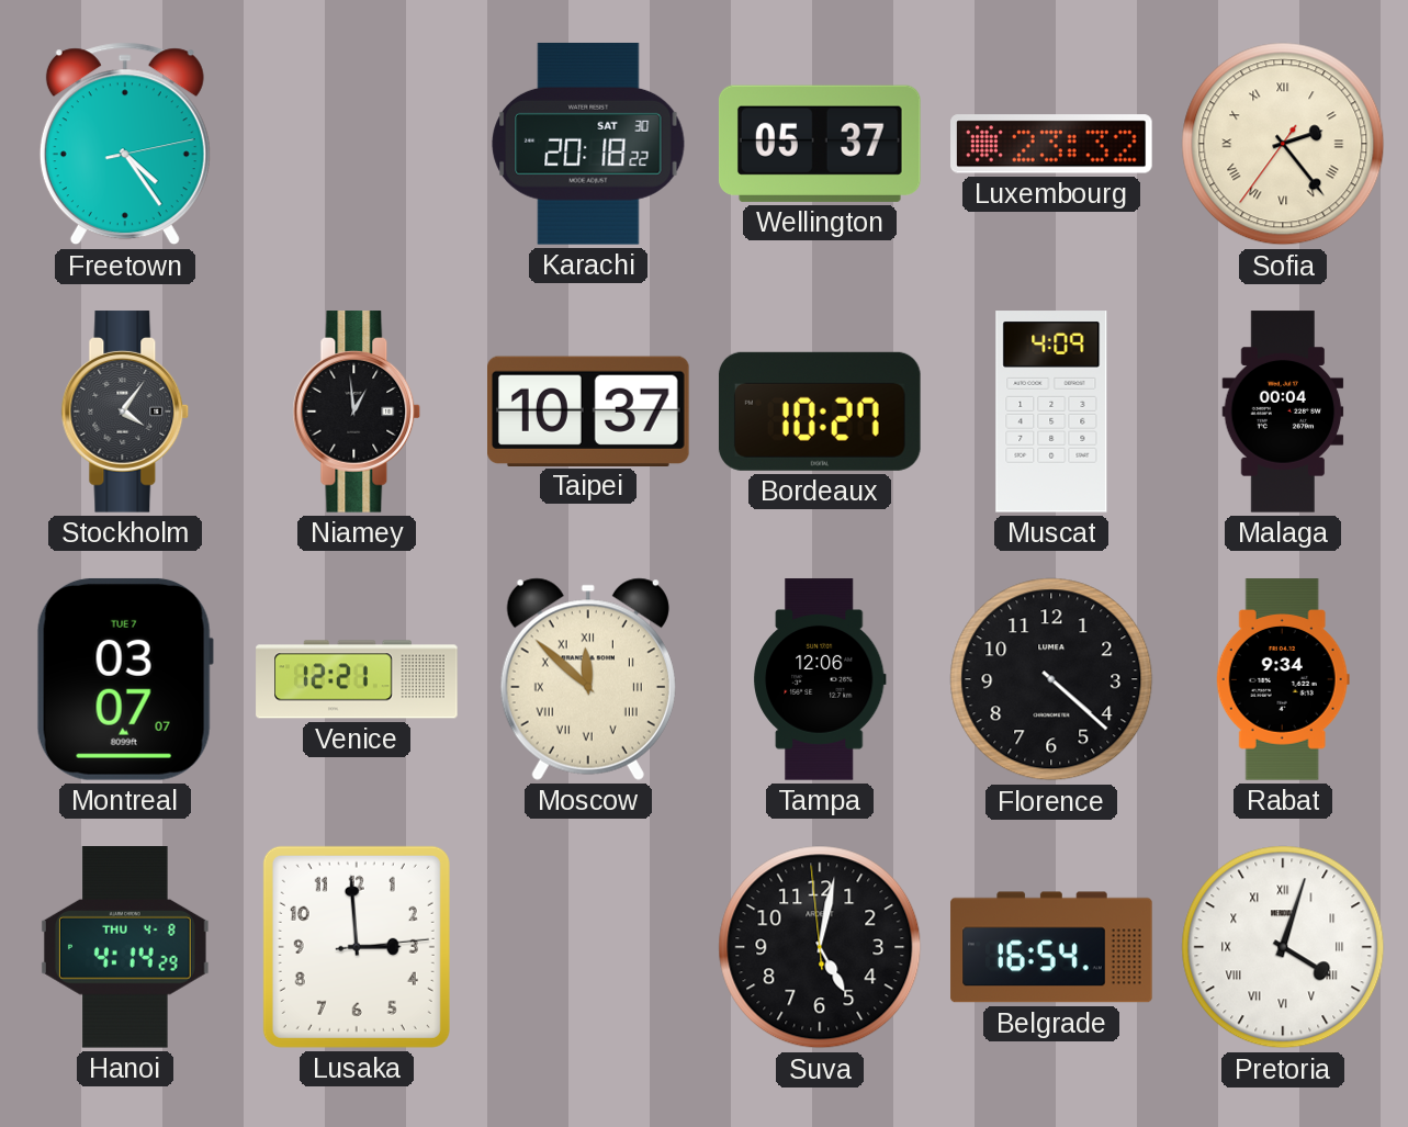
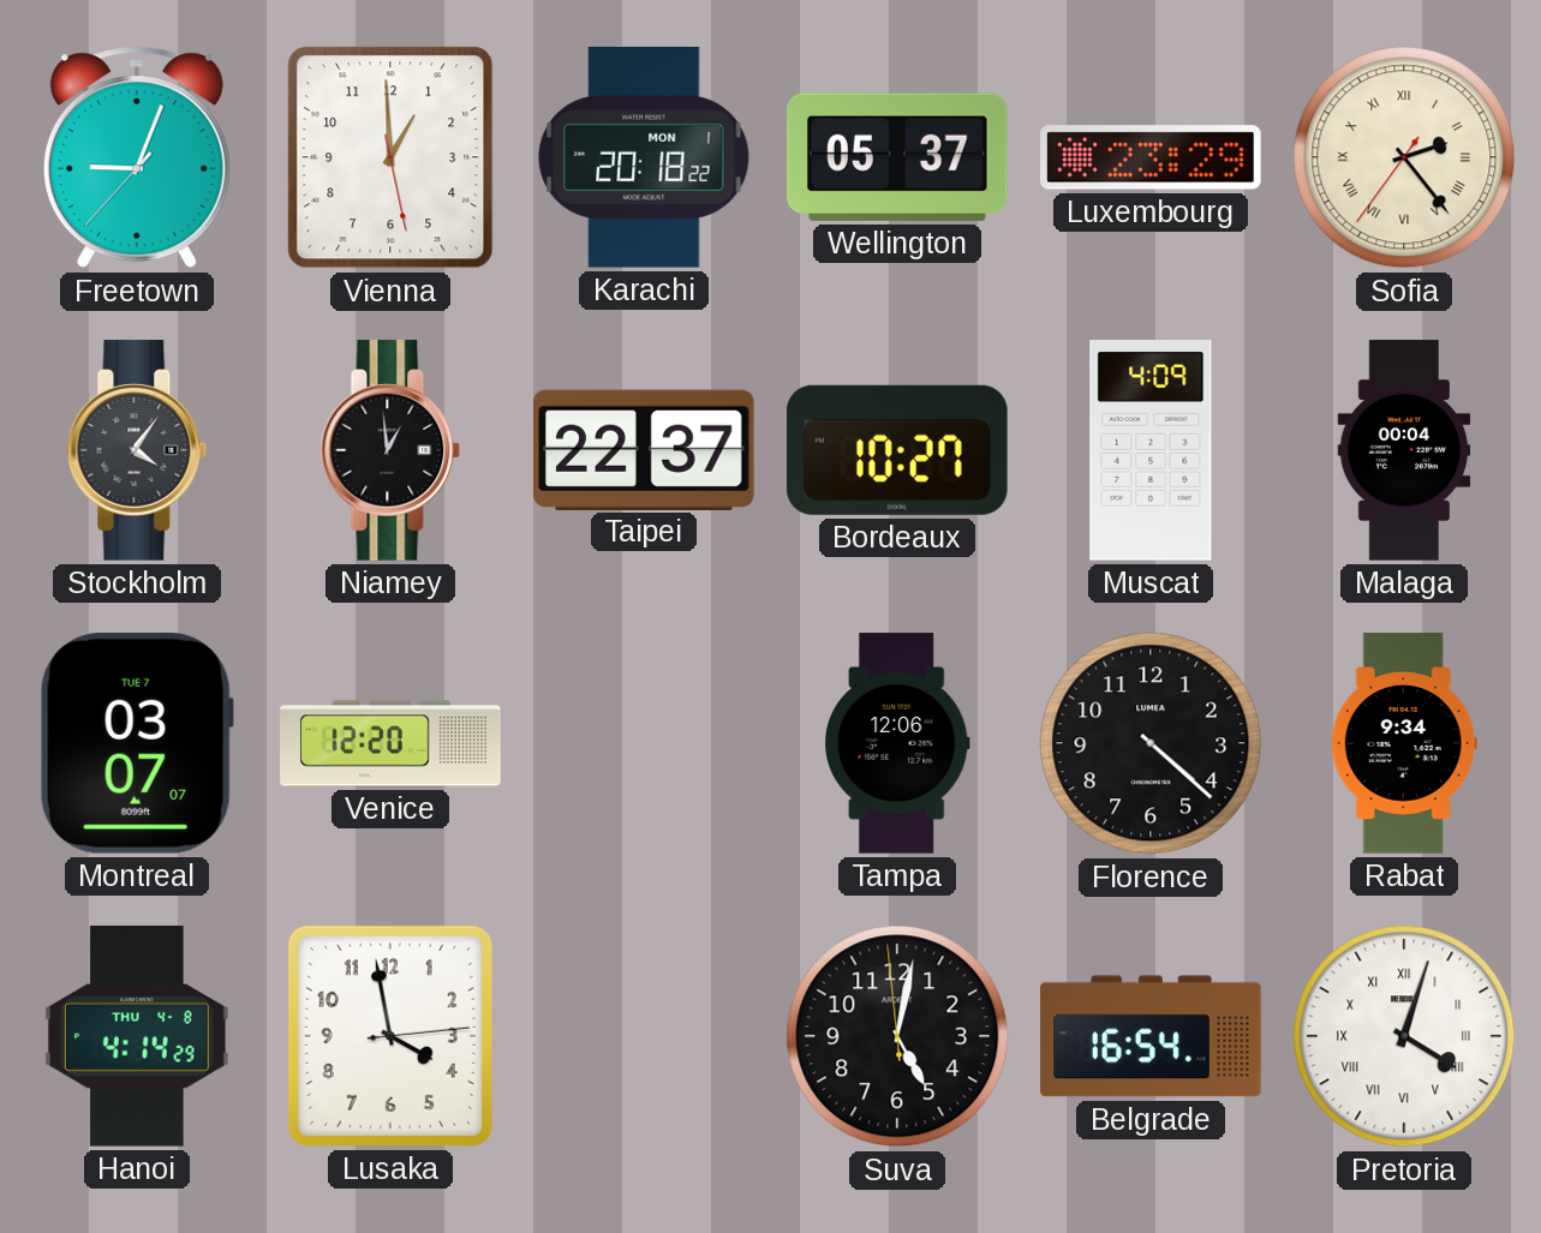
Freetown: 4:24 -> 9:03 (137, 157)
Vienna: none -> 12:59 (390, 157)
Karachi date: SAT 30 -> MON 1 (644, 157)
Luxembourg: 23:32 -> 23:29 (1151, 157)
Taipei: 10:37 -> 22:37 (645, 449)
Venice: 12:21 -> 12:20 (390, 743)
Moscow: 11:52 -> none (588, 679)
Lusaka: 2:59 -> 3:58 (390, 1036)
